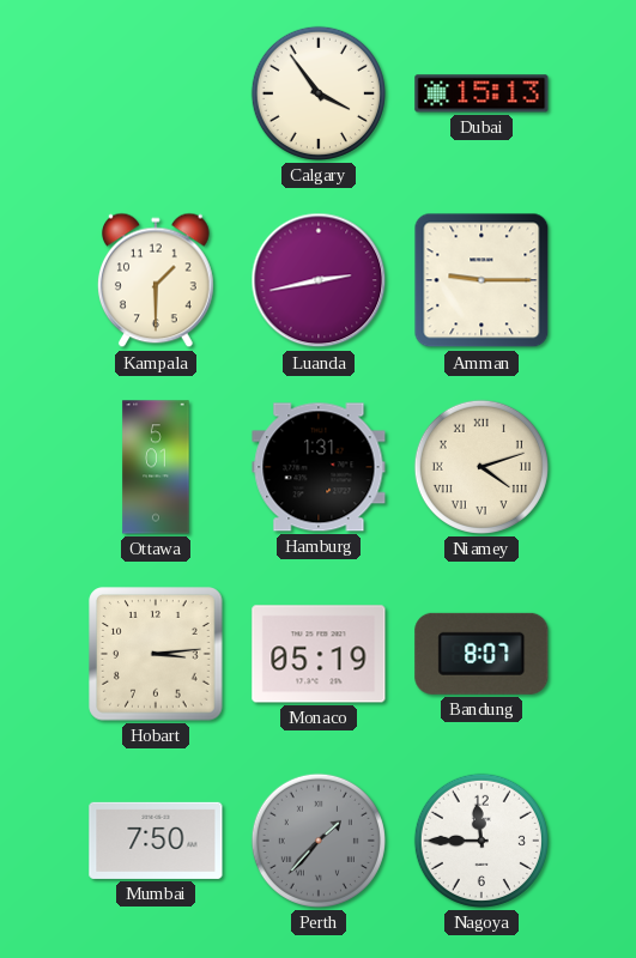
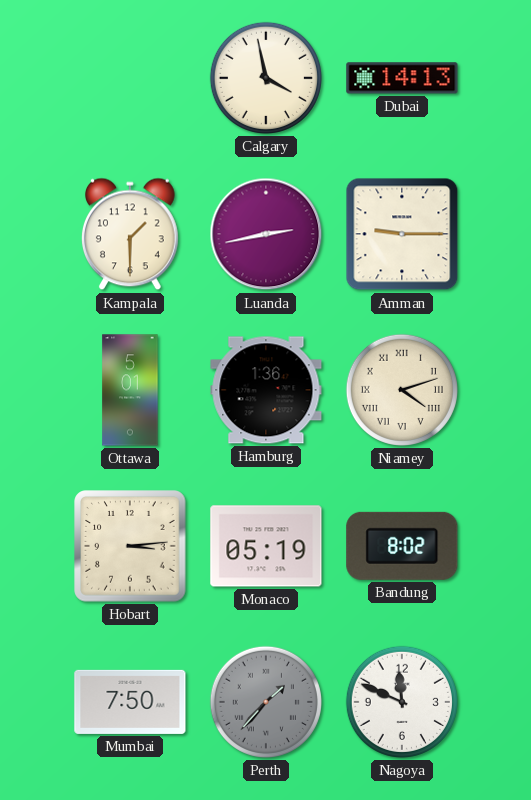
Calgary: 3:54 -> 3:58 (266, 78)
Dubai: 15:13 -> 14:13 (402, 78)
Hamburg: 1:31 -> 1:36 (266, 390)
Bandung: 8:07 -> 8:02 (402, 546)
Nagoya: 11:45 -> 11:49 (402, 702)
